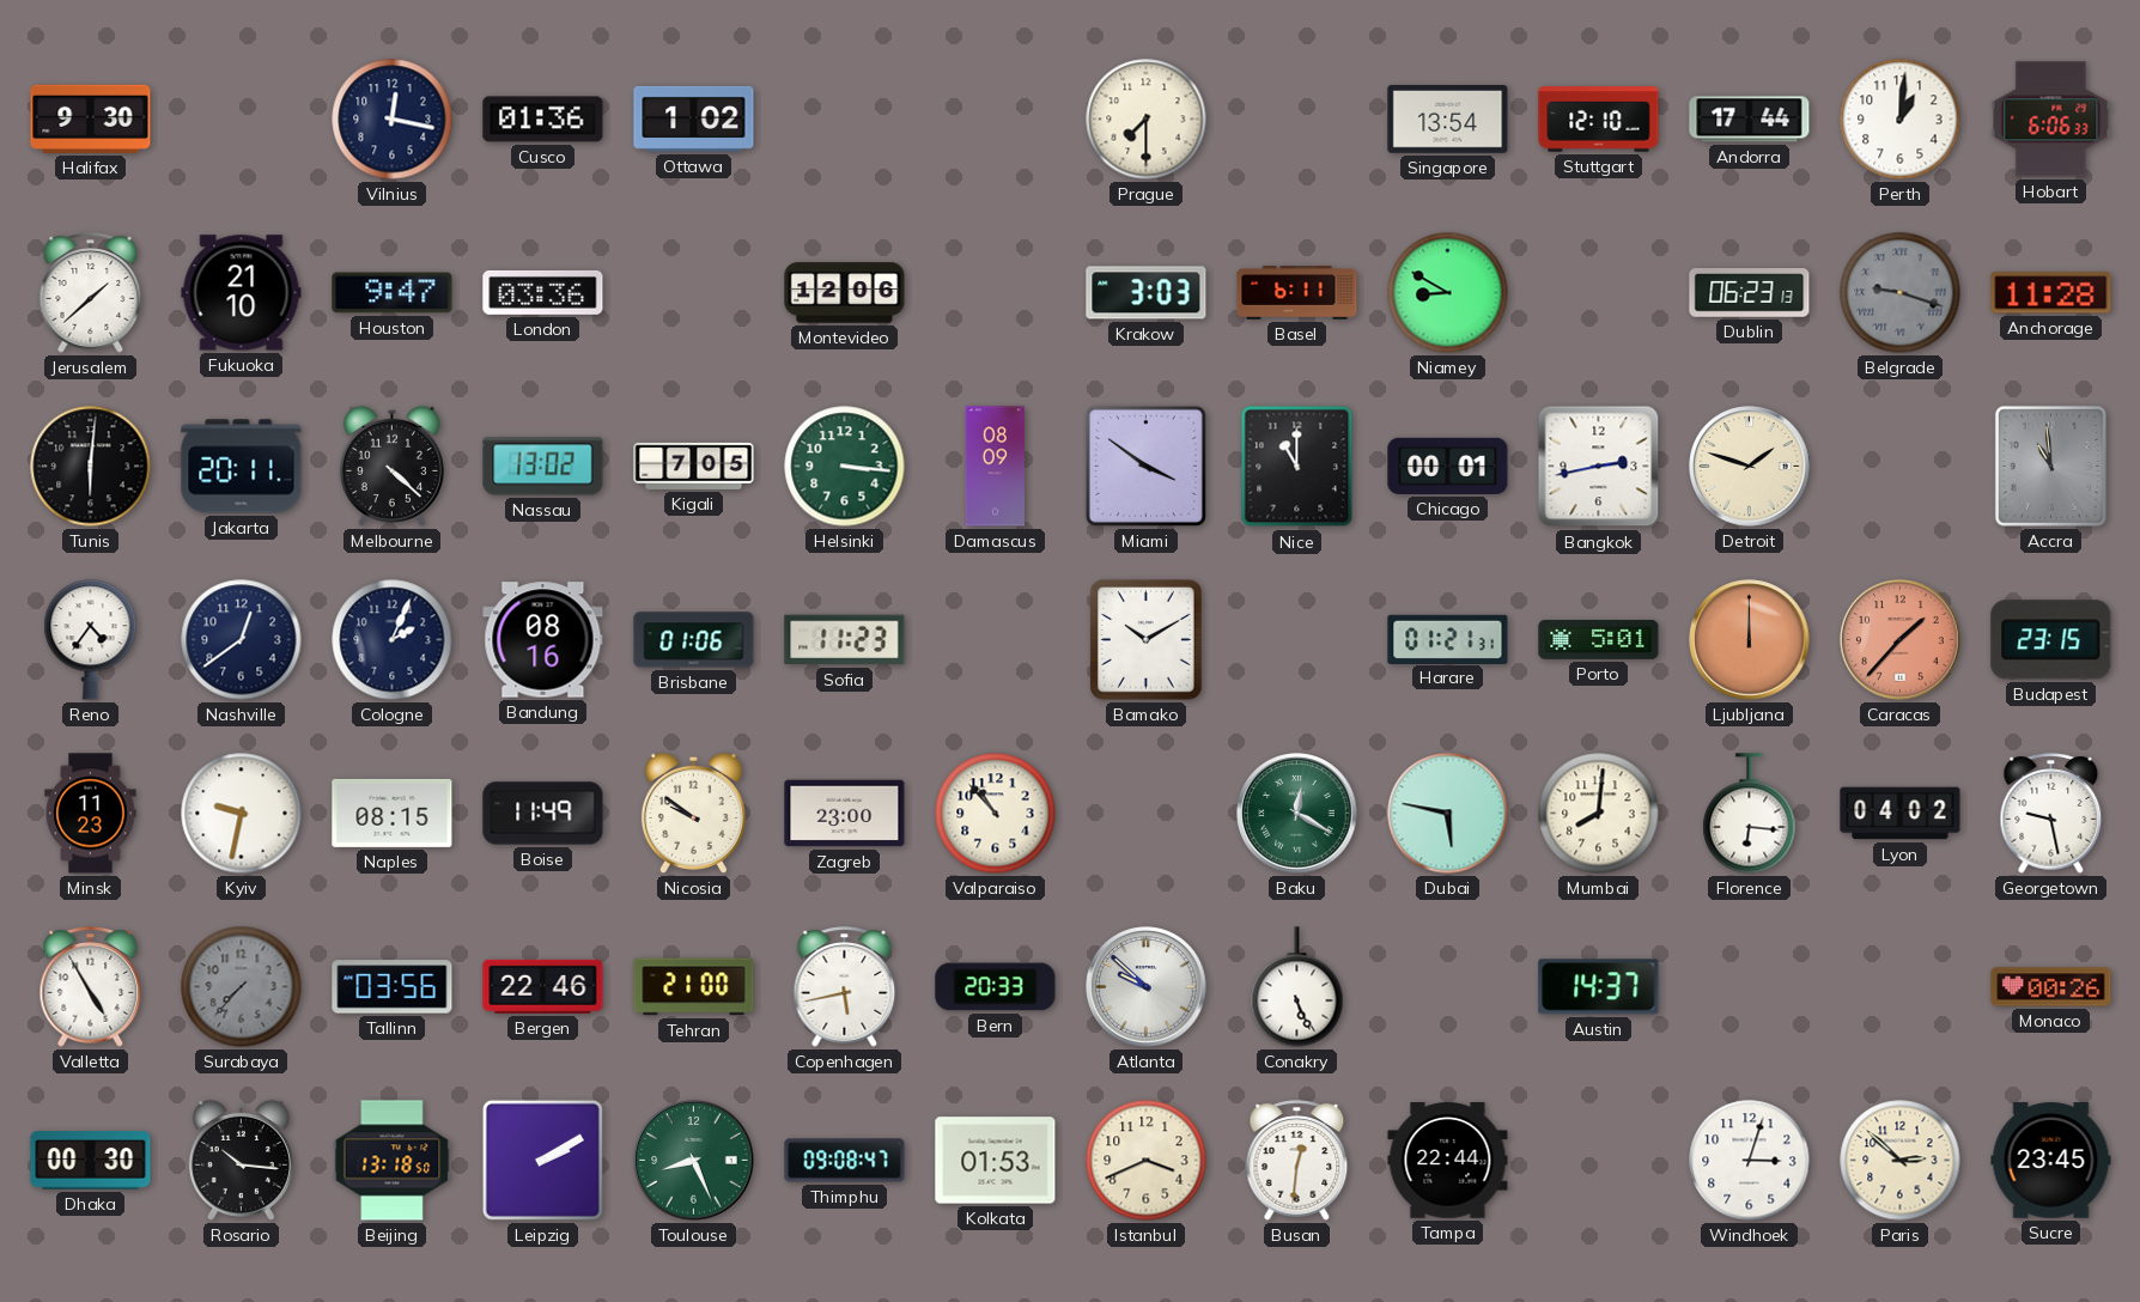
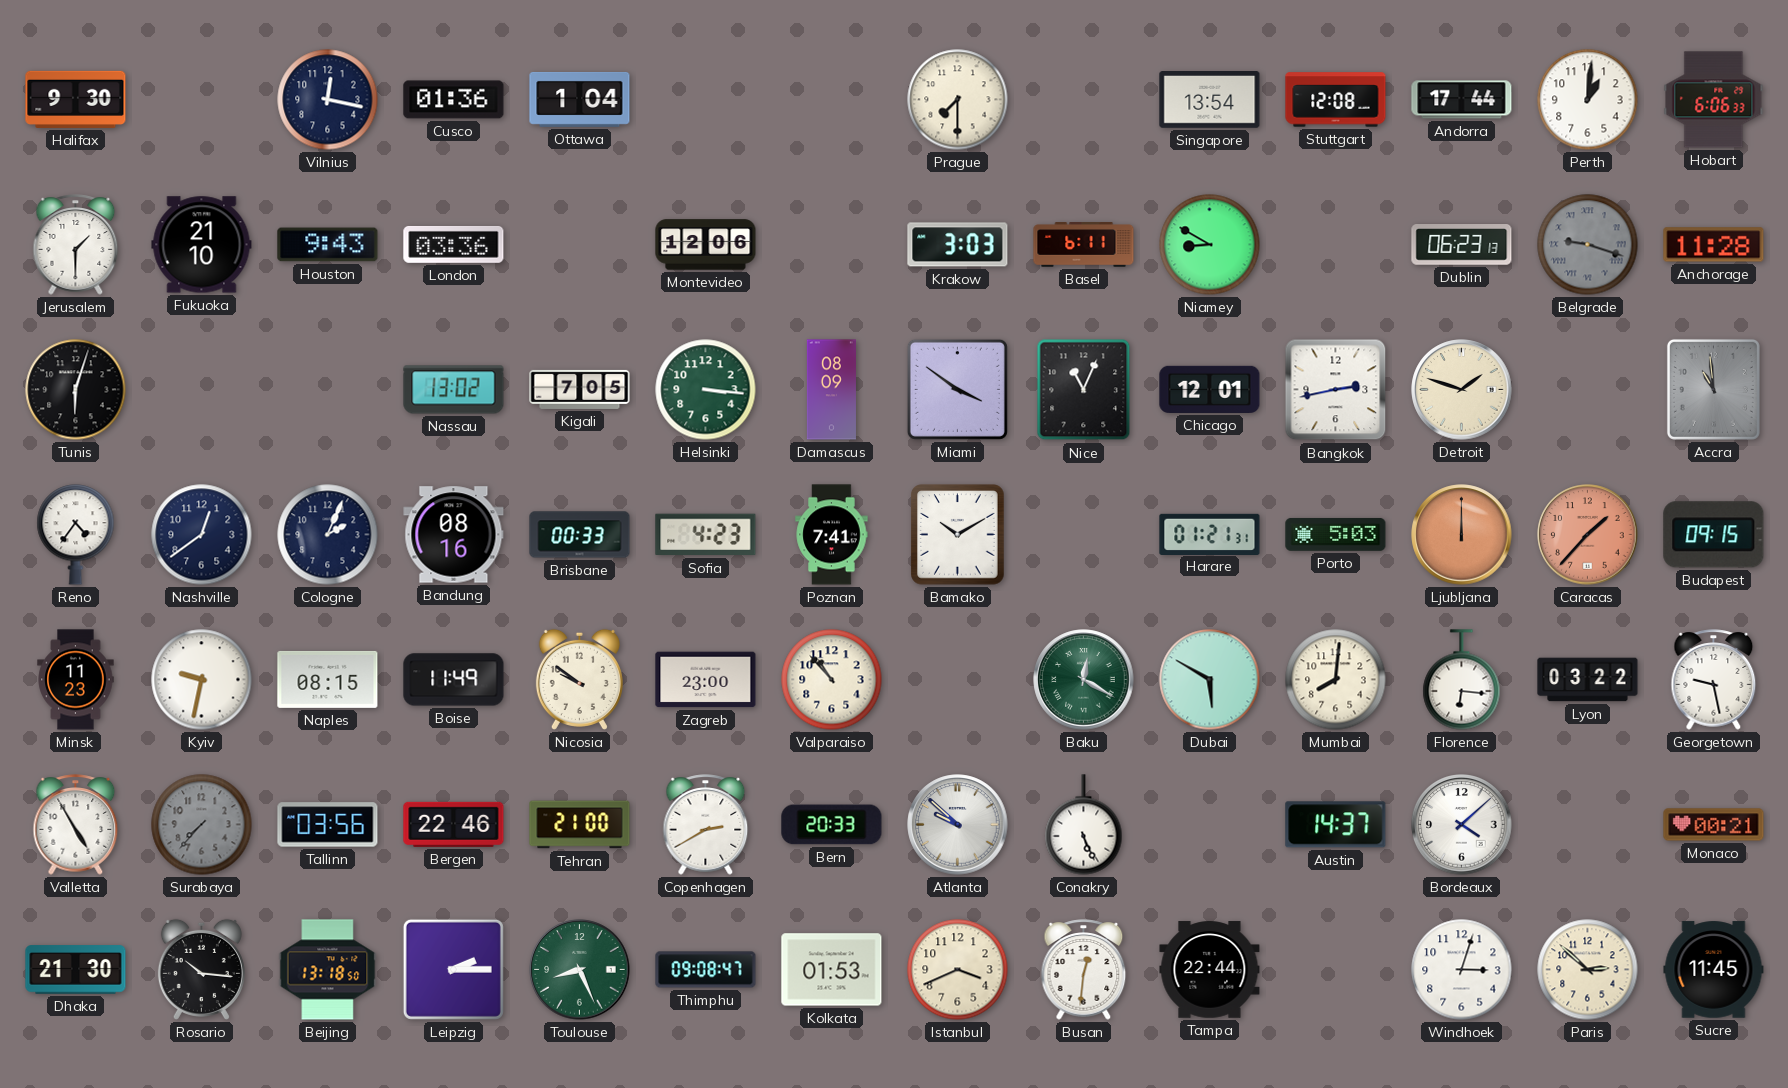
Ottawa: 1:02 -> 1:04 (580, 99)
Stuttgart: 12:10 -> 12:08 (1336, 100)
Jerusalem: 1:38 -> 1:30 (76, 245)
Houston: 9:47 -> 9:43 (328, 245)
Tunis: 6:01 -> 6:03 (76, 390)
Jakarta: 20:11 -> none (242, 467)
Melbourne: 4:22 -> none (391, 466)
Nice: 11:00 -> 11:04 (1084, 390)
Chicago: 00:01 -> 12:01 (1210, 389)
Brisbane: 01:06 -> 00:33 (580, 535)
Sofia: 11:23 -> 4:23 (706, 535)
Poznan: none -> 7:41 (832, 535)
Porto: 5:01 -> 5:03 (1336, 534)
Budapest: 23:15 -> 09:15 (1714, 535)
Dubai: 5:47 -> 5:50 (1210, 680)
Lyon: 04:02 -> 03:22 (1588, 680)
Copenhagen: 5:43 -> 2:40 (706, 825)
Bordeaux: none -> 4:08 (1462, 825)
Monaco: 00:26 -> 00:21 (1714, 825)
Dhaka: 00:30 -> 21:30 (76, 970)
Leipzig: 2:10 -> 2:15 (453, 969)
Sucre: 23:45 -> 11:45 (1714, 970)
